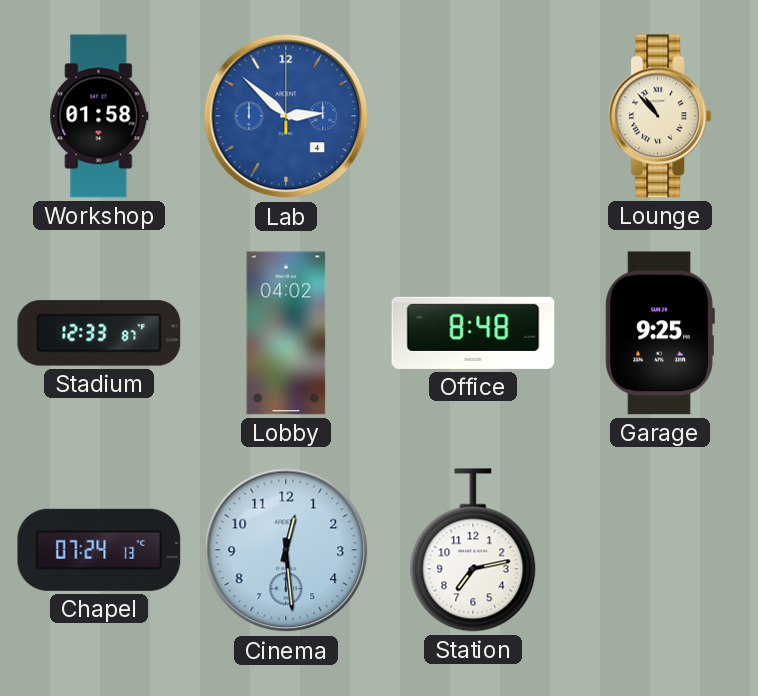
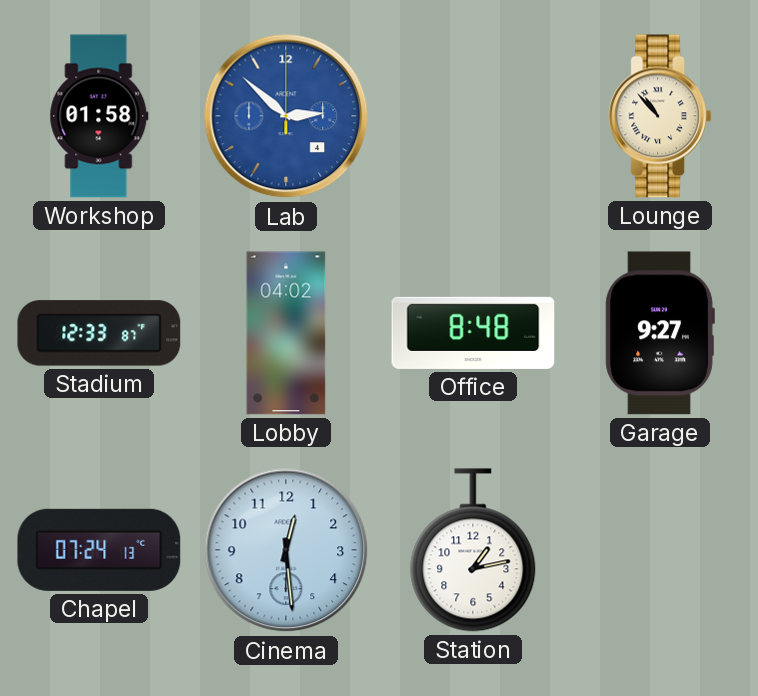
Garage: 9:25 -> 9:27 (660, 333)
Station: 7:13 -> 1:13 (473, 550)
